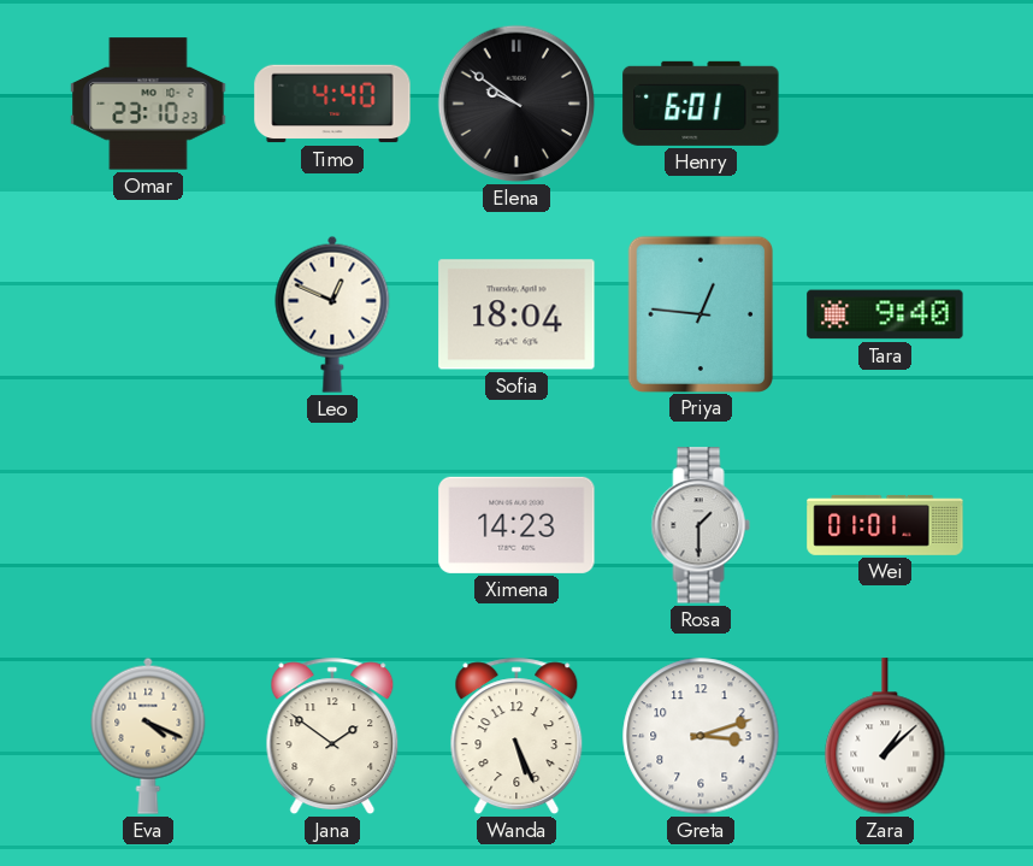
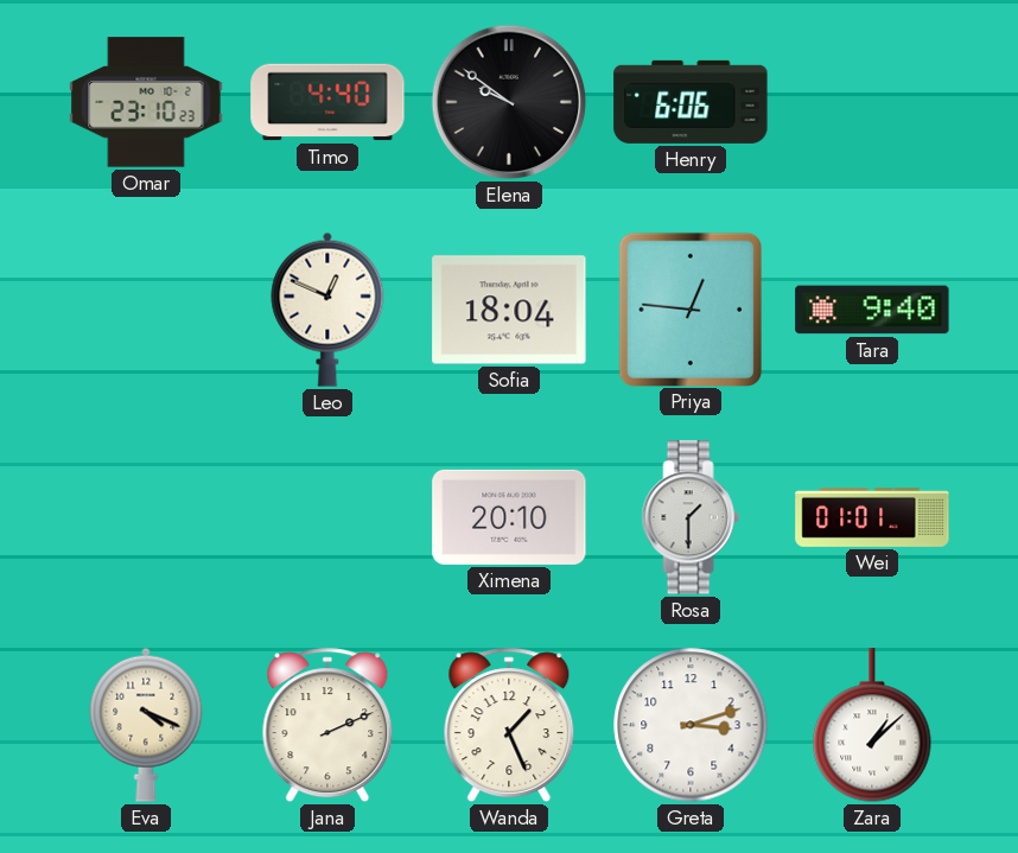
Henry: 6:01 -> 6:06 (691, 102)
Ximena: 14:23 -> 20:10 (509, 517)
Jana: 1:51 -> 2:11 (327, 725)
Wanda: 5:26 -> 1:26 (509, 725)
